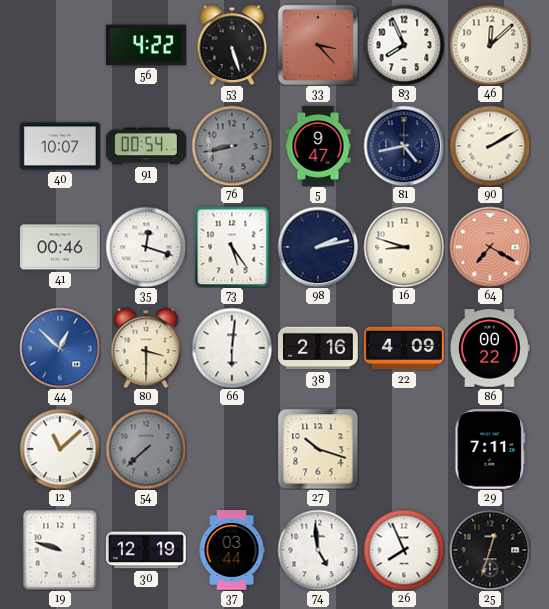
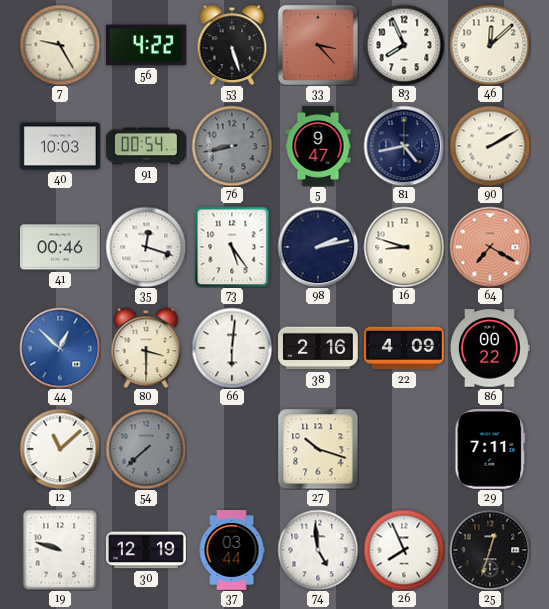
7: none -> 9:25 (60, 45)
40: 10:07 -> 10:03 (60, 146)
